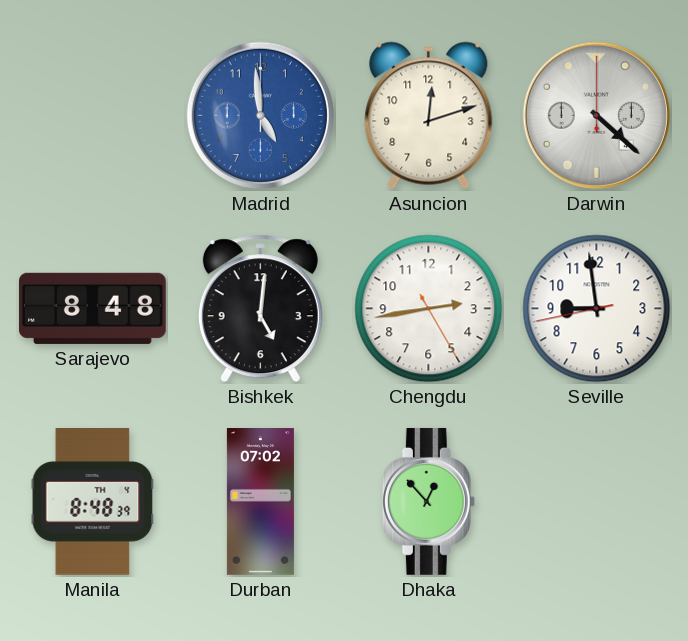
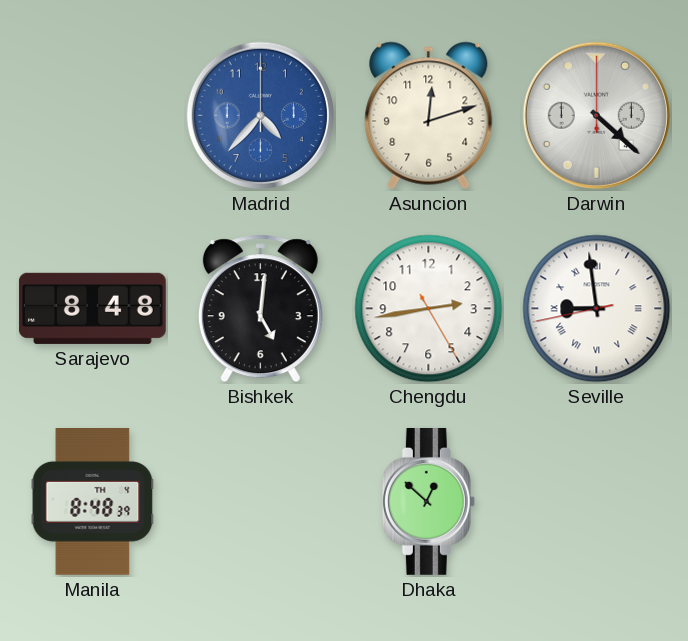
Madrid: 4:59 -> 4:37 (260, 115)
Seville numerals: Arabic -> Roman (597, 309)
Durban: 07:02 -> none (260, 502)
Dhaka: 12:53 -> 12:52 (428, 501)
